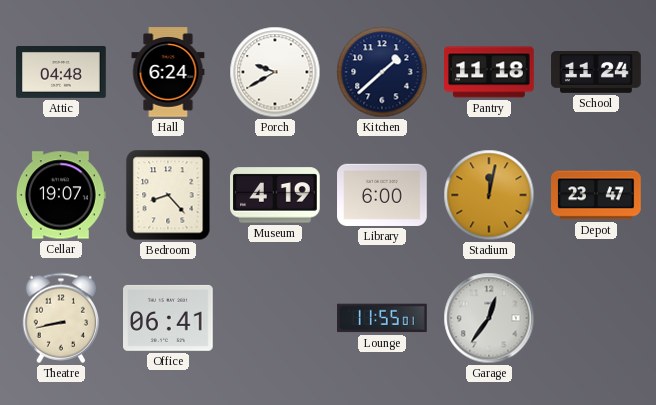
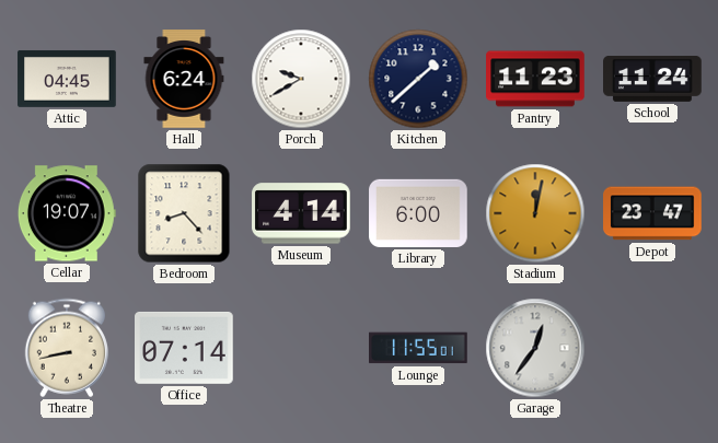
Attic: 04:48 -> 04:45 (67, 79)
Pantry: 11:18 -> 11:23 (535, 79)
Museum: 4:19 -> 4:14 (301, 213)
Office: 06:41 -> 07:14 (184, 348)
